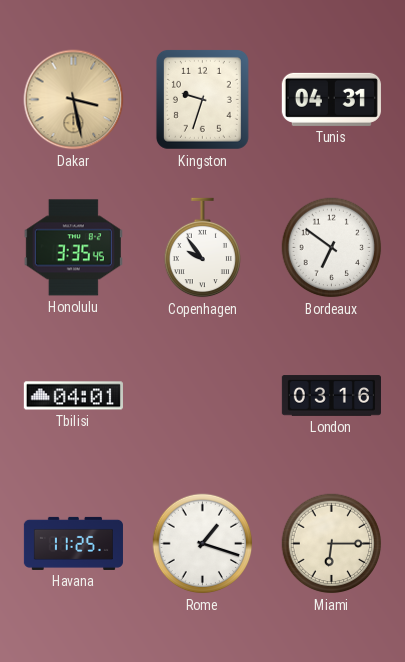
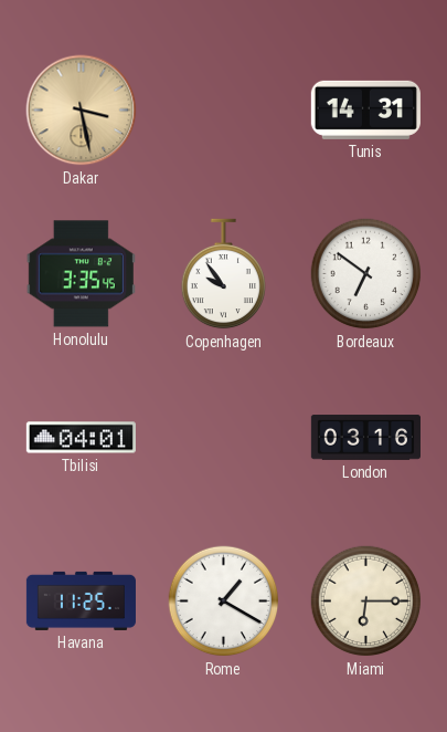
Kingston: 9:33 -> none (202, 99)
Tunis: 04:31 -> 14:31 (365, 109)
Rome: 1:18 -> 1:20 (224, 602)
